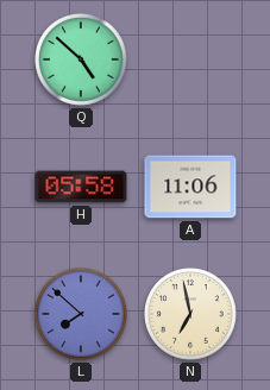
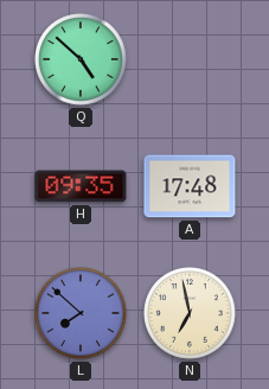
H: 05:58 -> 09:35 (81, 186)
A: 11:06 -> 17:48 (190, 186)
